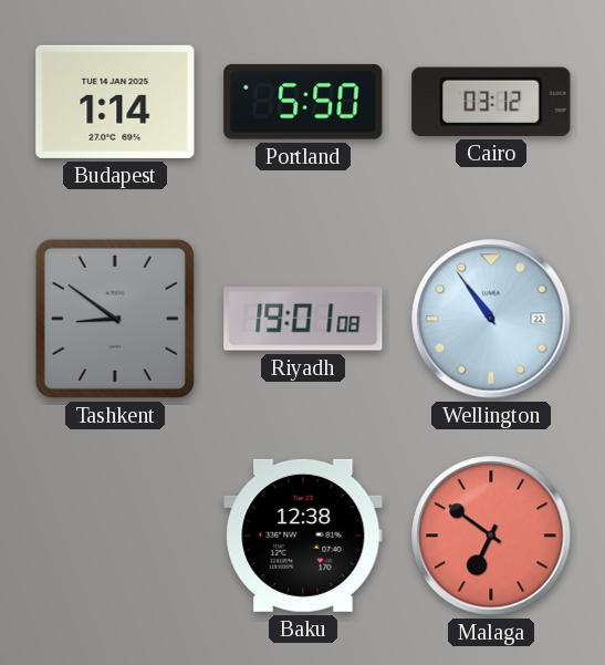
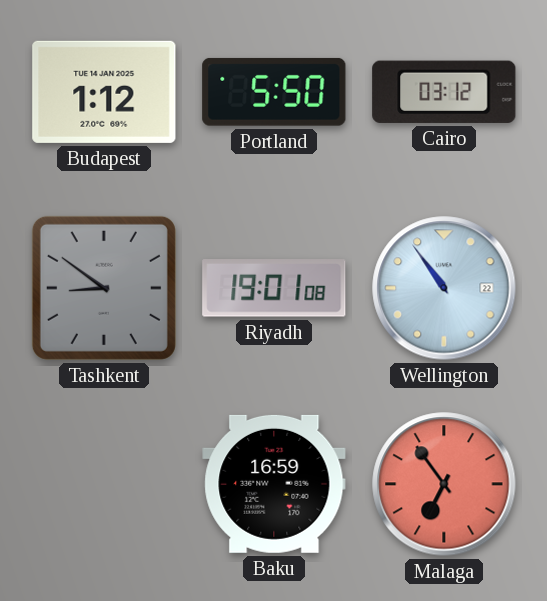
Budapest: 1:14 -> 1:12 (104, 92)
Baku: 12:38 -> 16:59 (274, 484)
Malaga: 6:51 -> 6:54 (444, 484)
